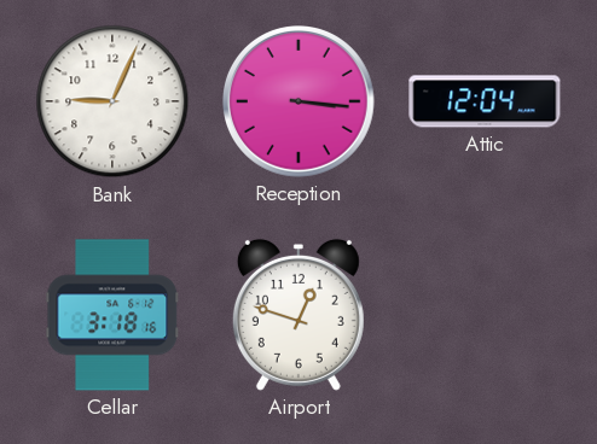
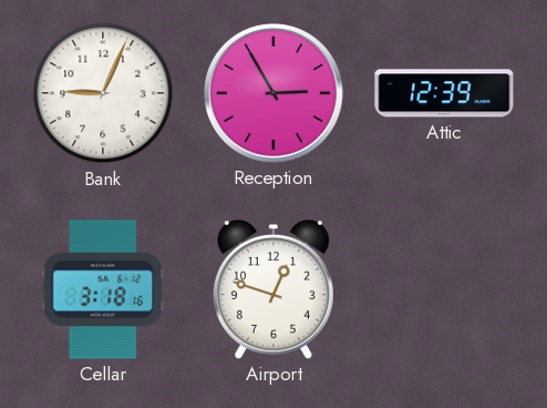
Reception: 3:16 -> 2:55 (275, 94)
Attic: 12:04 -> 12:39 (444, 93)
